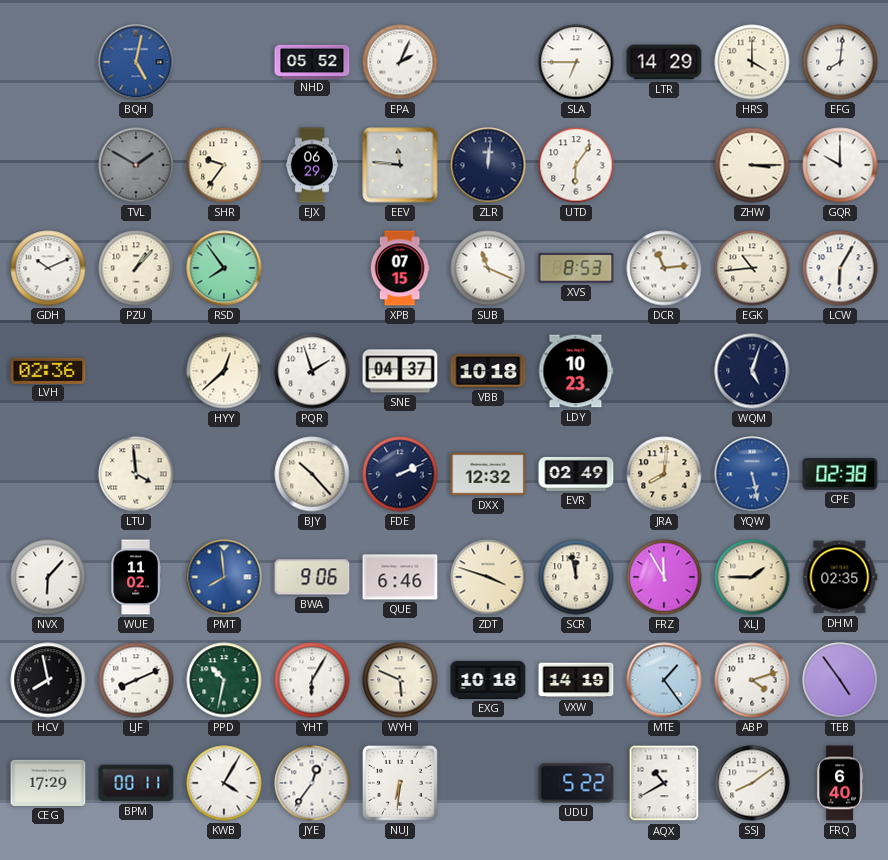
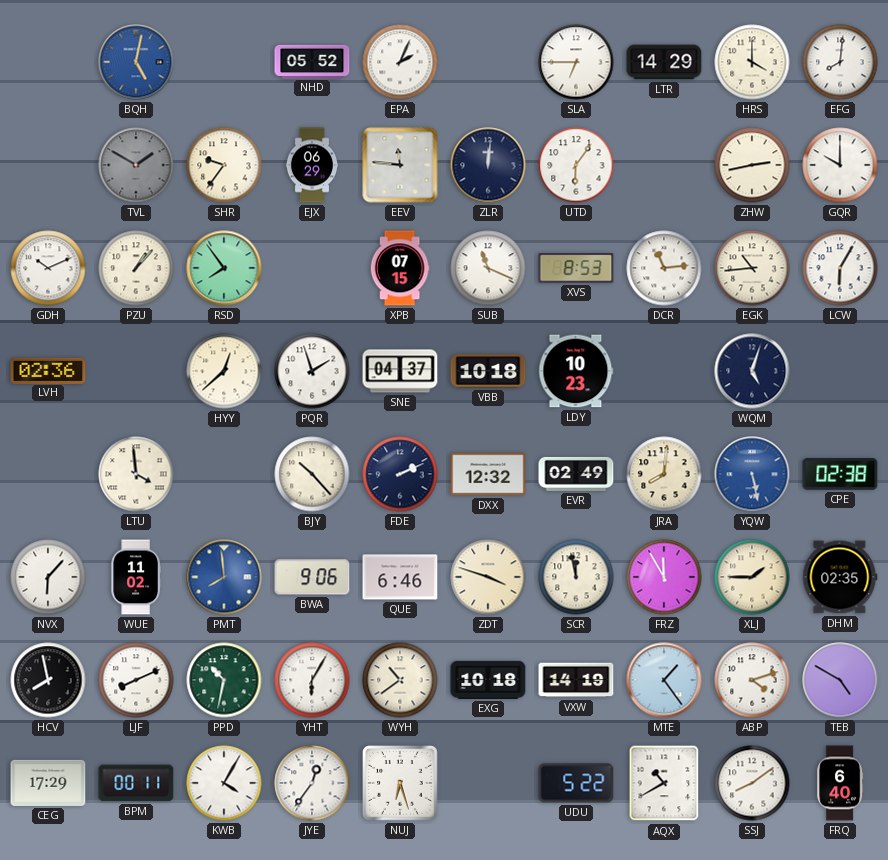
ZHW: 3:15 -> 2:43 (752, 165)
WYH: 5:49 -> 10:39 (400, 680)
TEB: 4:54 -> 4:50 (840, 680)
NUJ: 6:31 -> 6:27 (401, 784)
